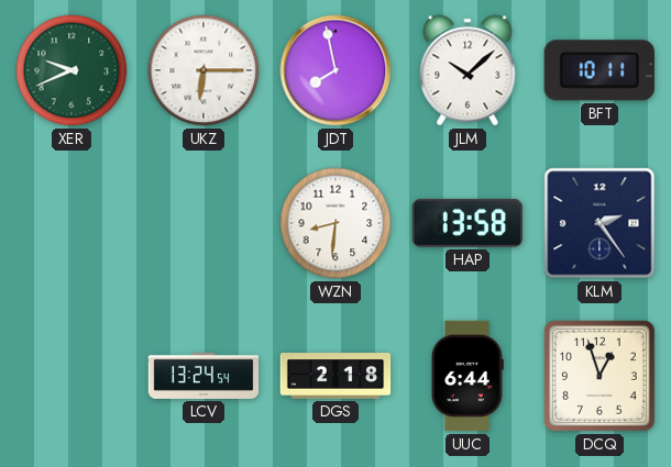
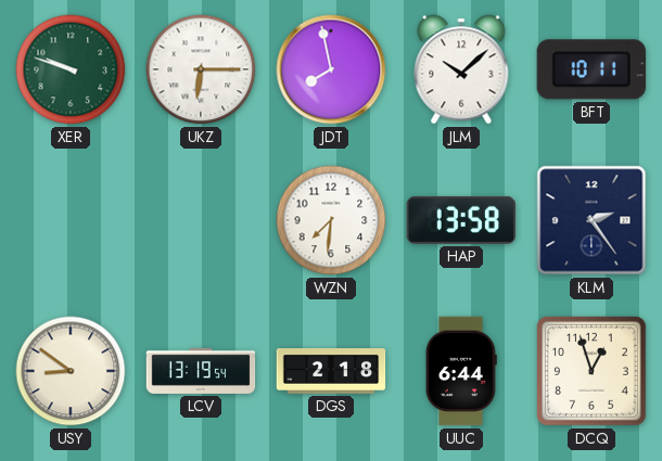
XER: 9:41 -> 9:48 (71, 69)
WZN: 8:31 -> 7:31 (331, 220)
USY: none -> 8:51 (71, 371)
LCV: 13:24 -> 13:19 (201, 371)
